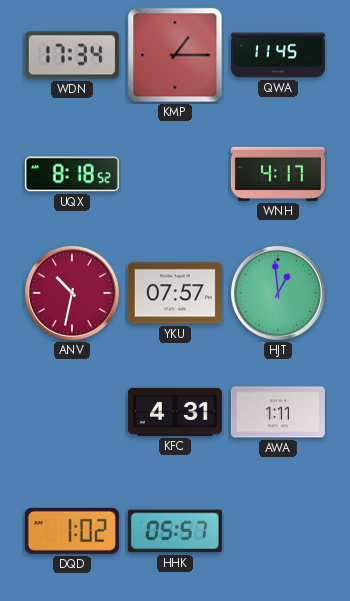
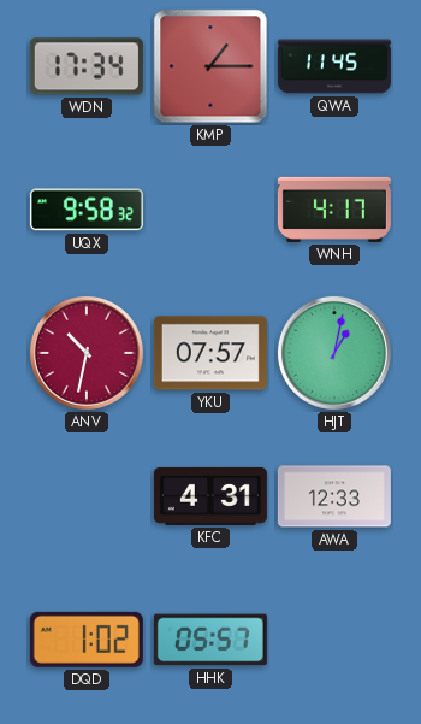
UQX: 8:18 -> 9:58 (87, 210)
HJT: 12:59 -> 1:02 (334, 353)
AWA: 1:11 -> 12:33 (334, 496)
